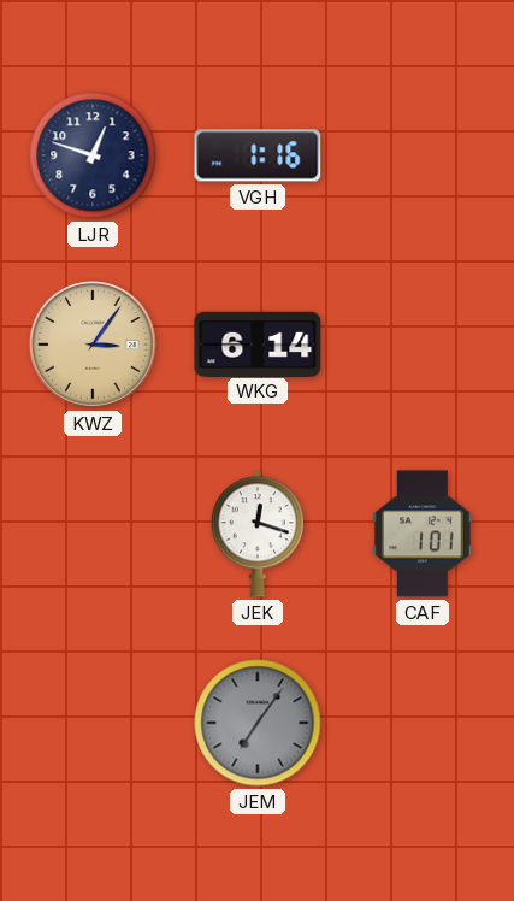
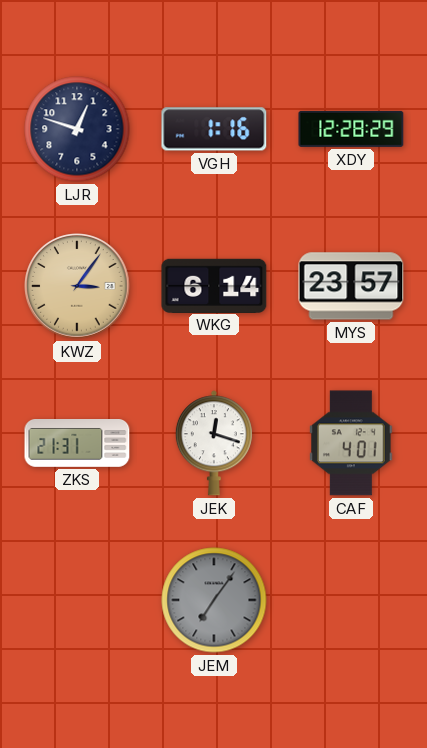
XDY: none -> 12:28 (351, 129)
MYS: none -> 23:57 (351, 286)
ZKS: none -> 21:31 (77, 444)
CAF: 1:01 -> 4:01 (351, 443)
